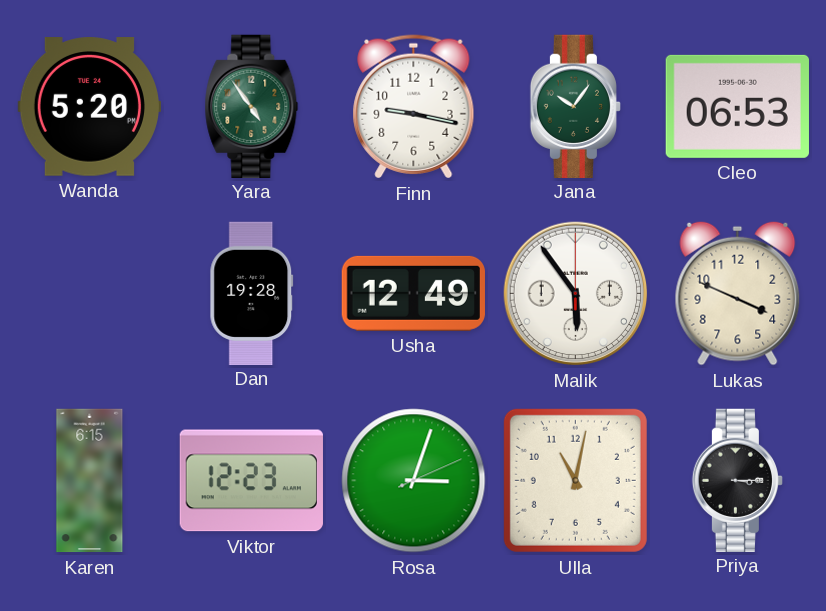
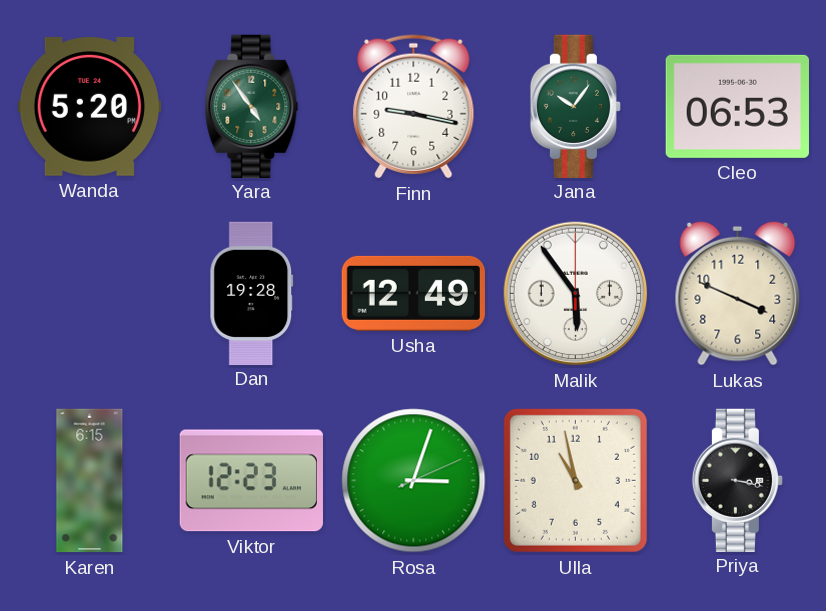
Ulla: 11:02 -> 10:58 (575, 480)
Priya: 3:15 -> 3:17 (737, 480)
